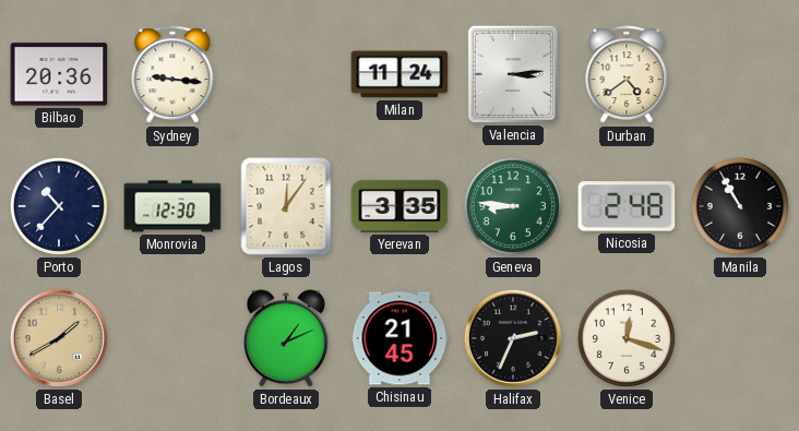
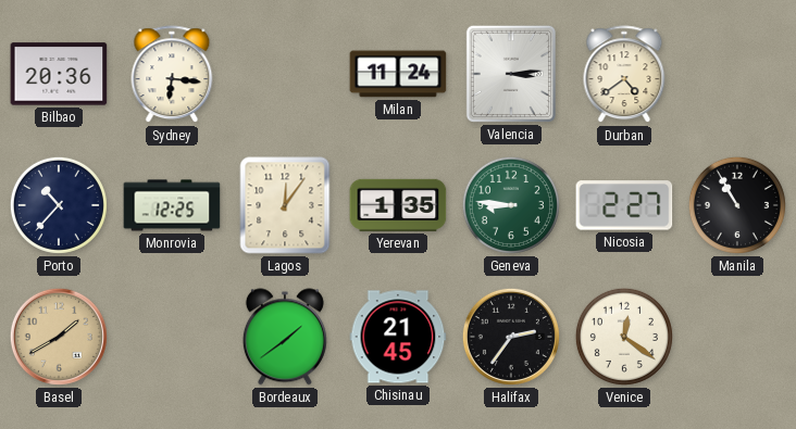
Sydney: 9:16 -> 6:16 (172, 75)
Monrovia: 12:30 -> 12:25 (172, 205)
Yerevan: 3:35 -> 1:35 (398, 205)
Nicosia: 2:48 -> 2:27 (624, 205)
Bordeaux: 1:11 -> 1:39 (285, 337)
Halifax: 2:34 -> 2:36 (511, 337)
Venice: 12:18 -> 12:21 (624, 337)
